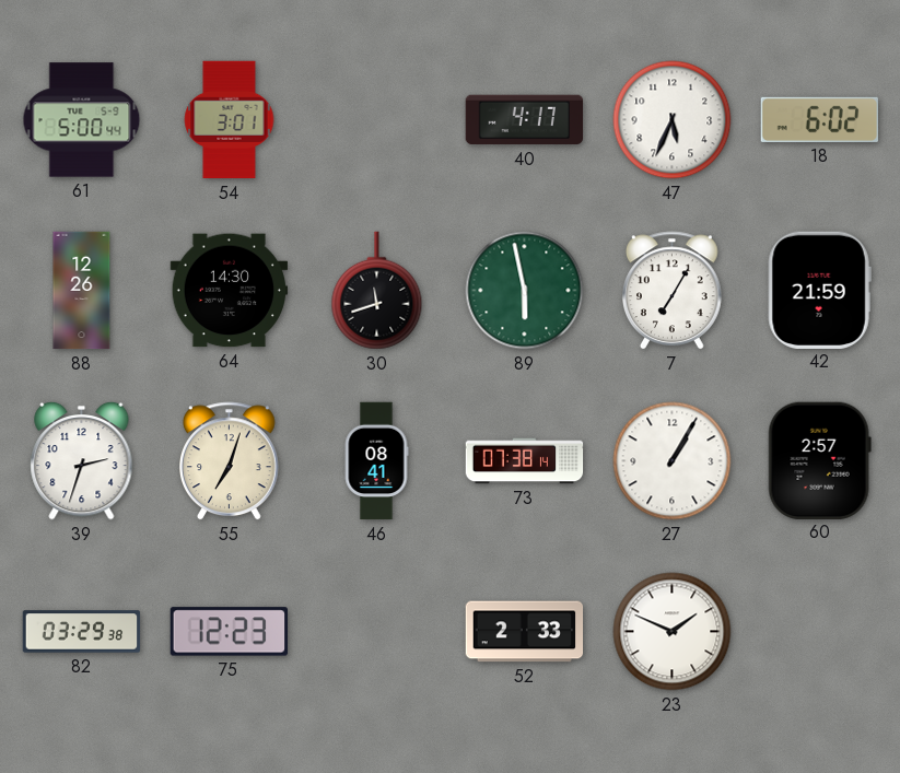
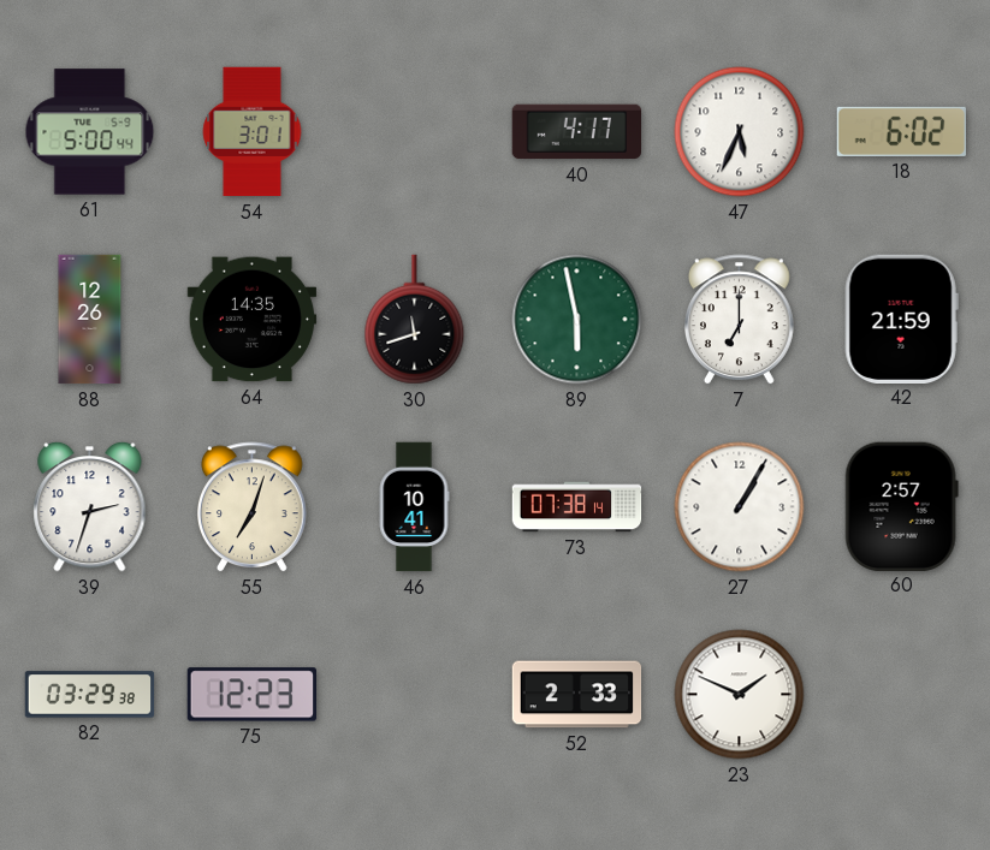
64: 14:30 -> 14:35 (253, 320)
7: 7:05 -> 7:00 (740, 320)
46: 08:41 -> 10:41 (414, 507)
